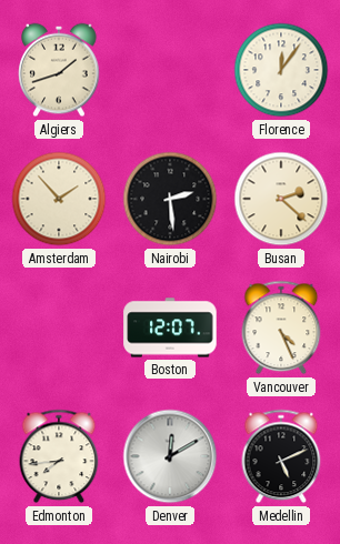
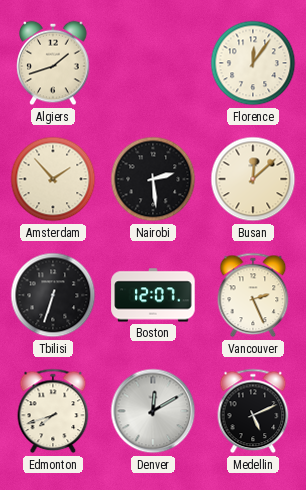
Busan: 2:22 -> 12:08 (253, 179)
Tbilisi: none -> 6:33 (53, 295)
Vancouver: 4:26 -> 2:26 (253, 295)
Edmonton: 7:44 -> 7:42 (53, 411)
